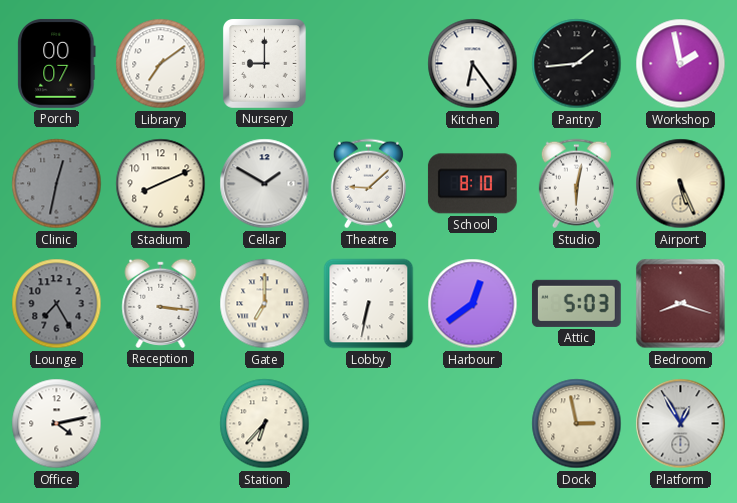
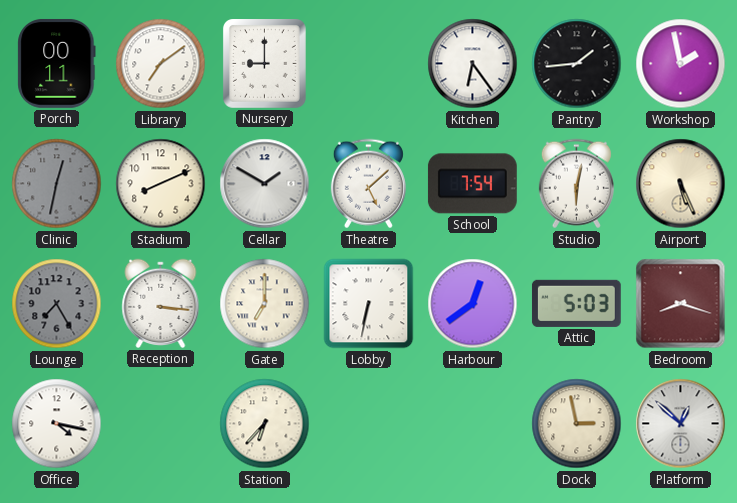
Porch: 00:07 -> 00:11 (57, 64)
Theatre: 9:08 -> 5:08 (368, 184)
School: 8:10 -> 7:54 (472, 184)
Office: 4:13 -> 4:17 (57, 424)
Platform: 12:55 -> 12:52 (681, 424)
